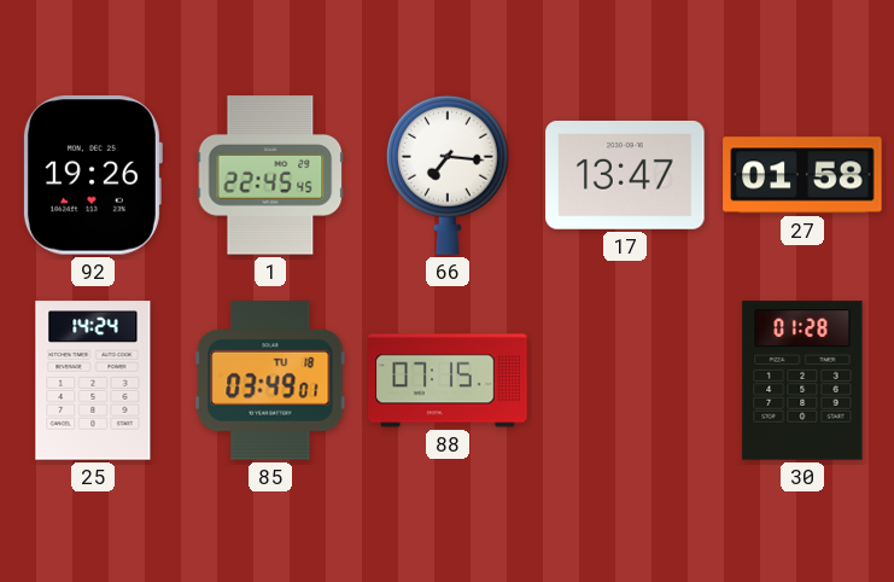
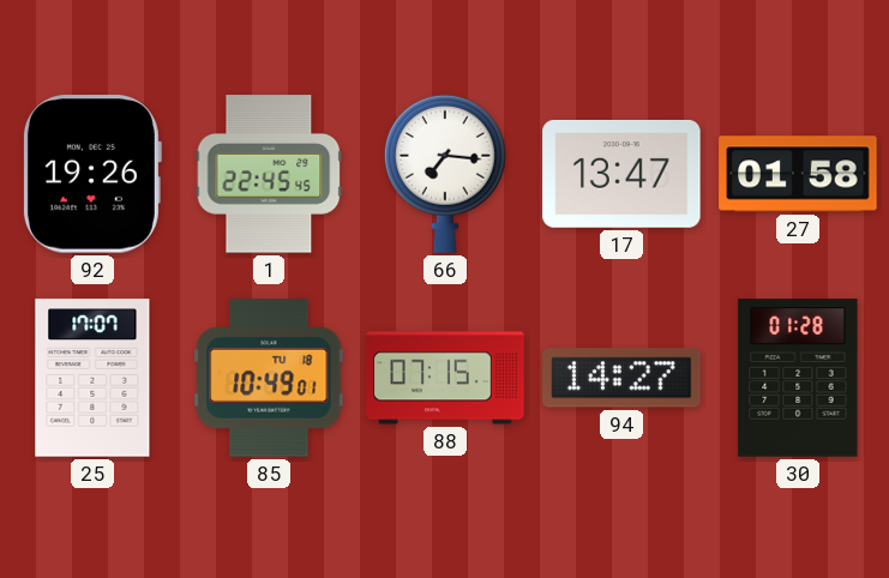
25: 14:24 -> 17:07 (92, 378)
85: 03:49 -> 10:49 (269, 378)
94: none -> 14:27 (621, 378)
